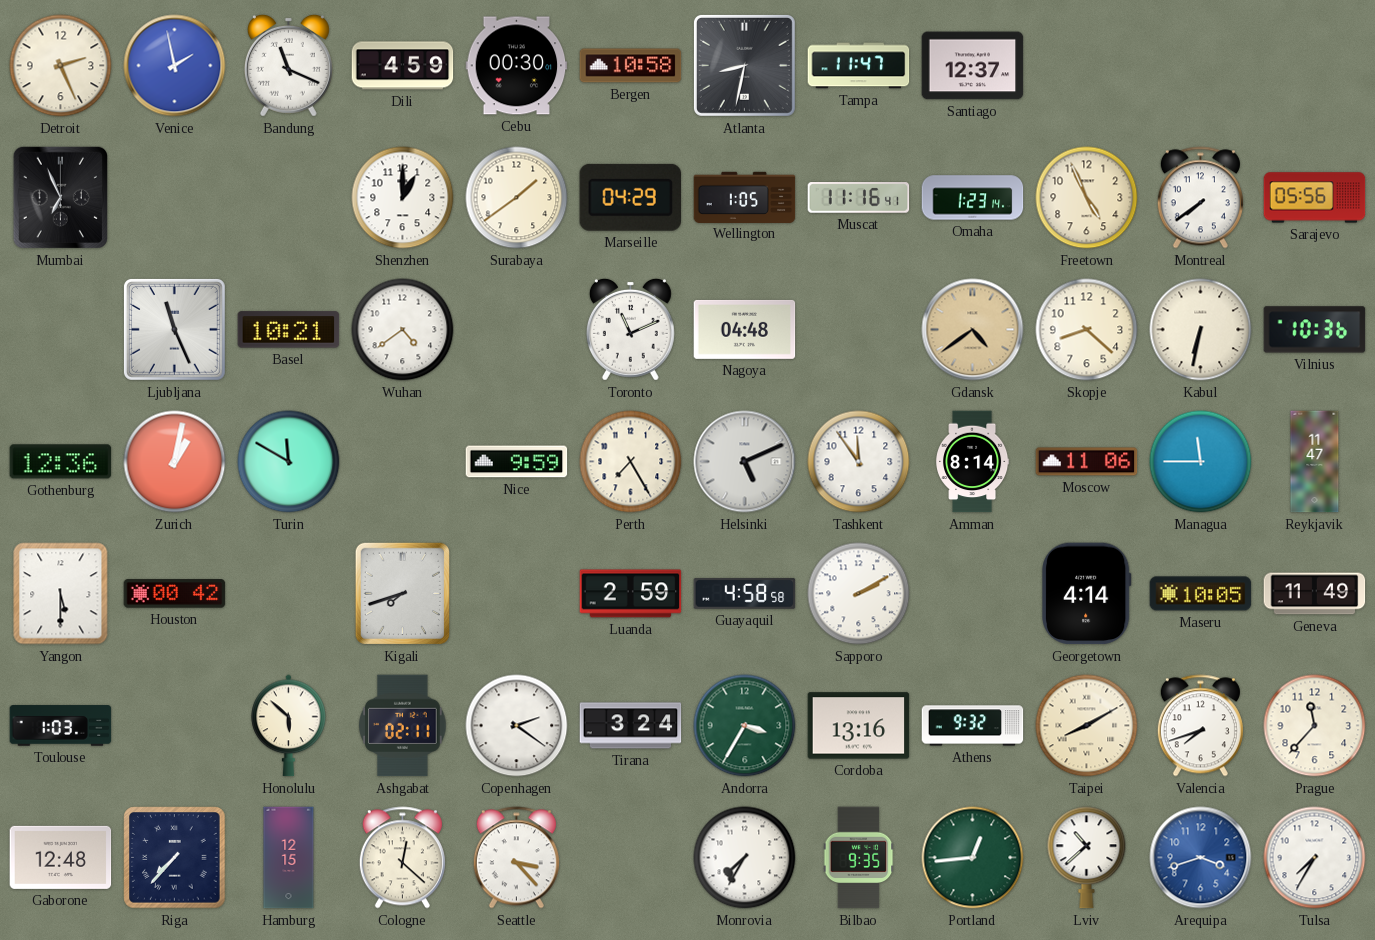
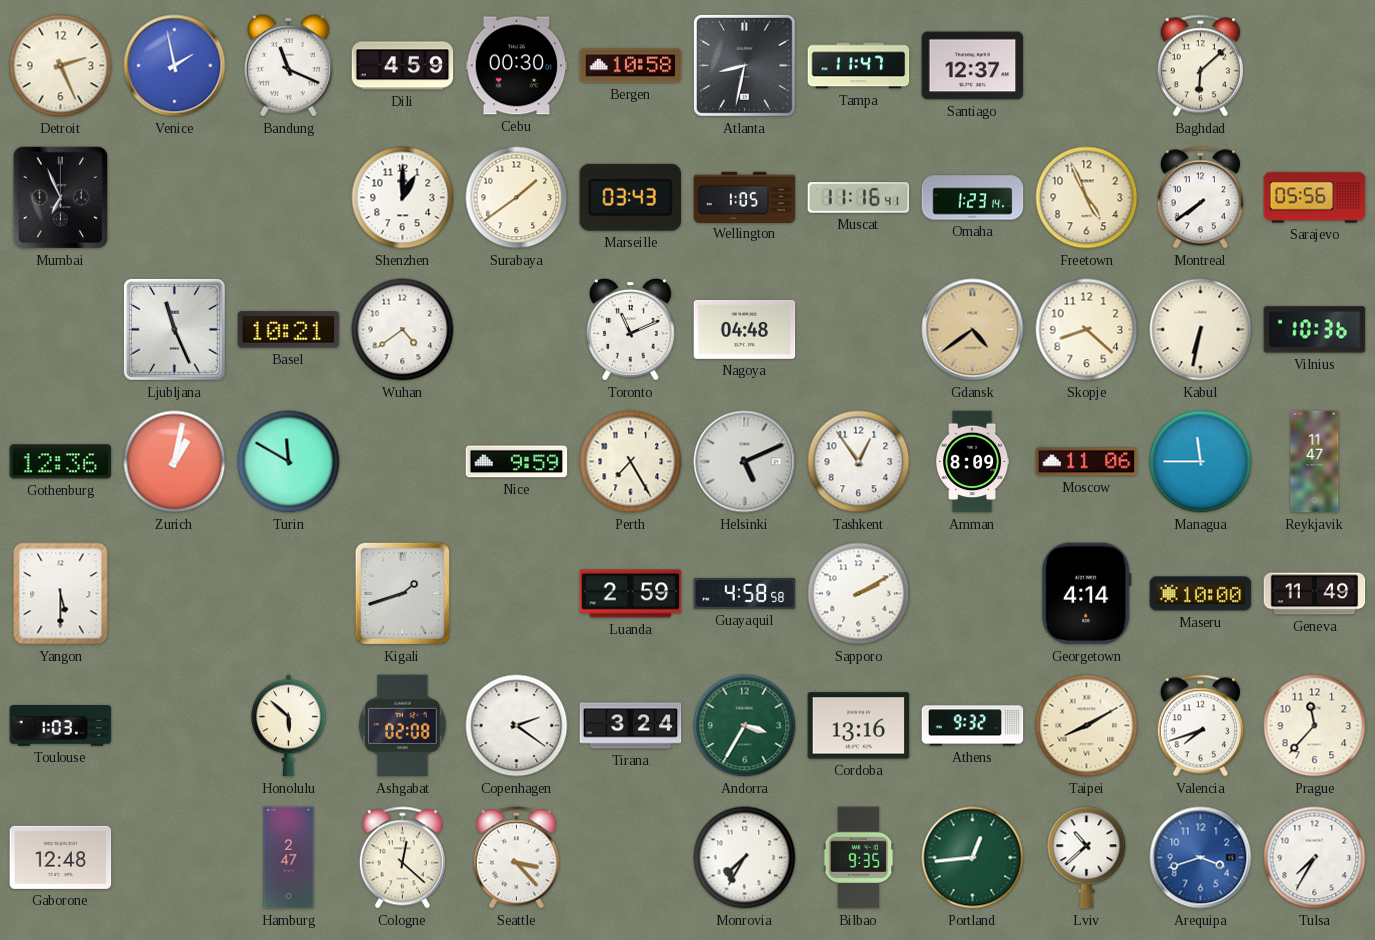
Baghdad: none -> 6:08 (1200, 66)
Marseille: 04:29 -> 03:43 (630, 197)
Tashkent: 11:54 -> 12:54 (859, 462)
Amman: 8:14 -> 8:09 (973, 462)
Houston: 00:42 -> none (175, 594)
Kigali: 7:42 -> 1:42 (402, 593)
Maseru: 10:05 -> 10:00 (1201, 594)
Ashgabat: 02:11 -> 02:08 (403, 726)
Riga: 7:37 -> none (175, 858)
Hamburg: 12:15 -> 2:47 (289, 858)
